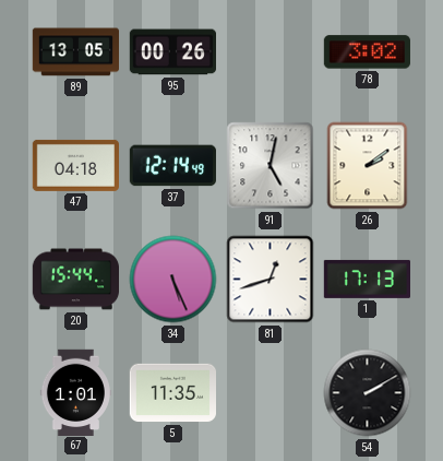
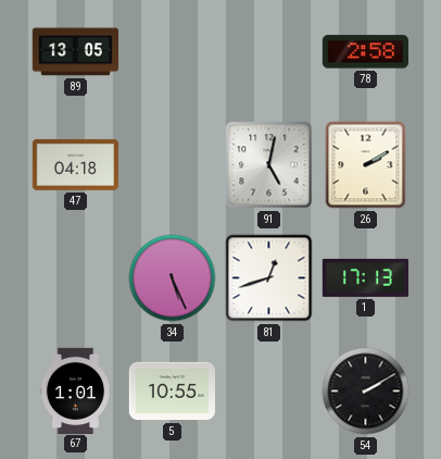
95: 00:26 -> none (172, 52)
78: 3:02 -> 2:58 (365, 52)
37: 12:14 -> none (172, 166)
26: 2:09 -> 2:10 (366, 165)
20: 15:44 -> none (75, 280)
5: 11:35 -> 10:55 (172, 392)
